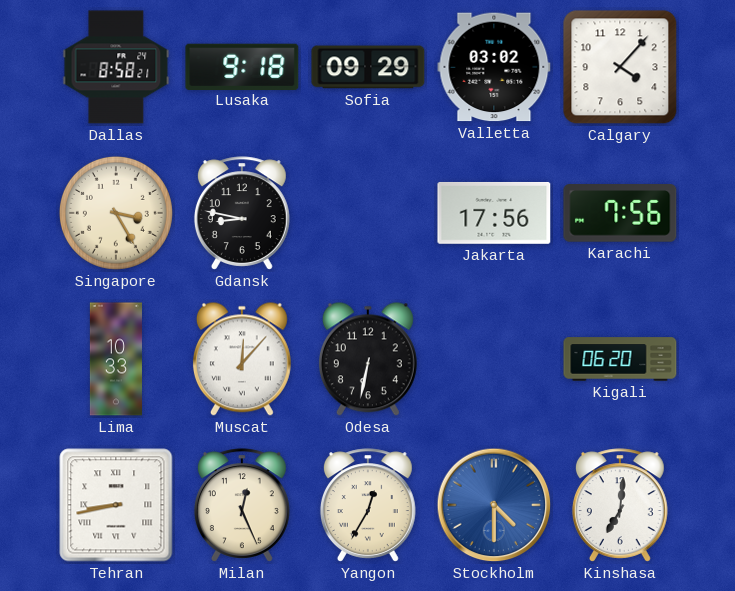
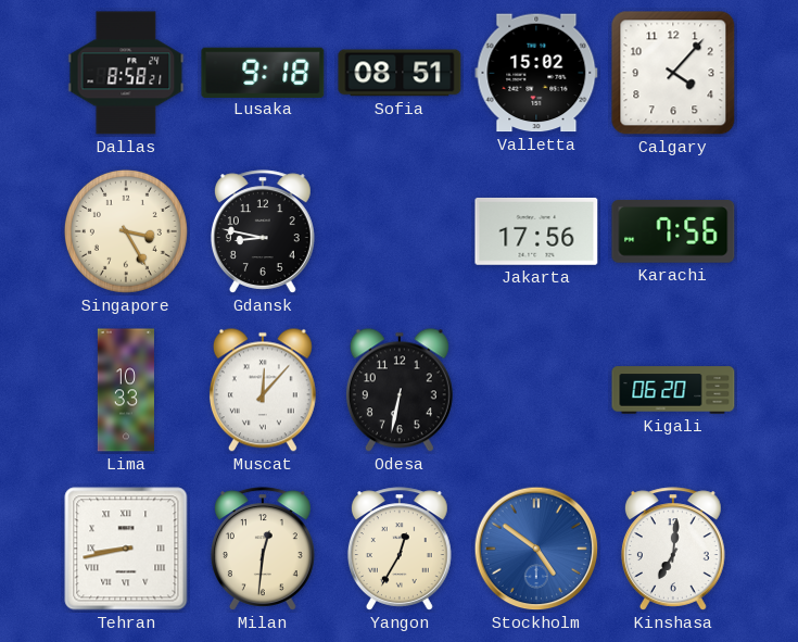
Sofia: 09:29 -> 08:51 (400, 73)
Valletta: 03:02 -> 15:02 (536, 73)
Milan: 12:26 -> 12:31 (263, 549)
Stockholm: 4:30 -> 4:51 (536, 549)
